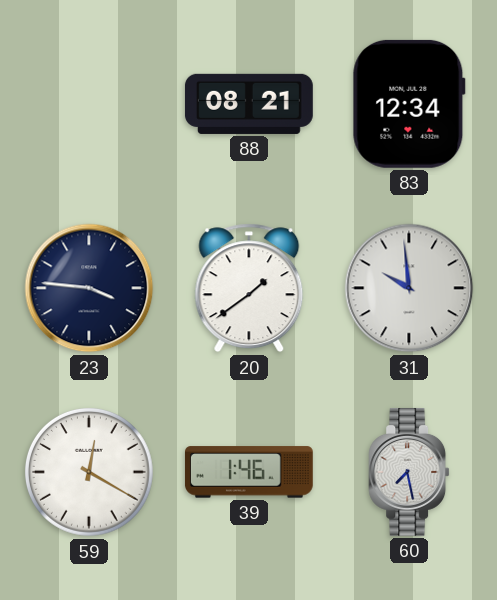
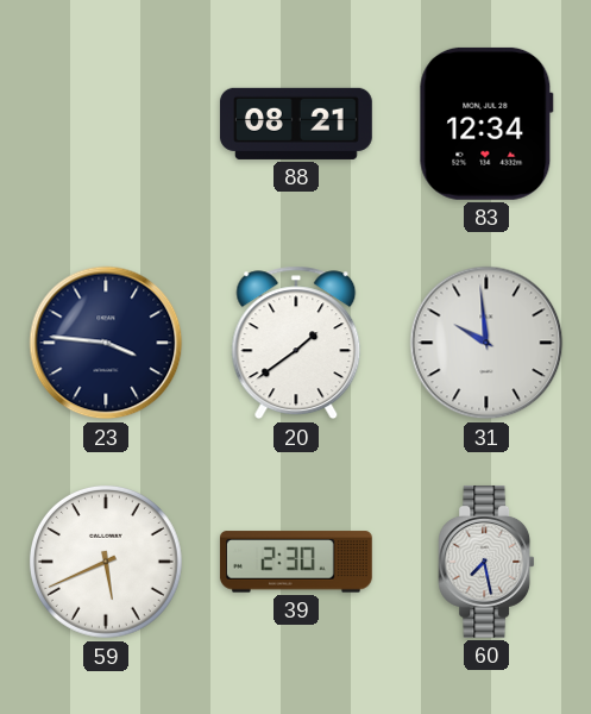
59: 12:20 -> 5:41 (106, 562)
39: 1:46 -> 2:30 (296, 562)
